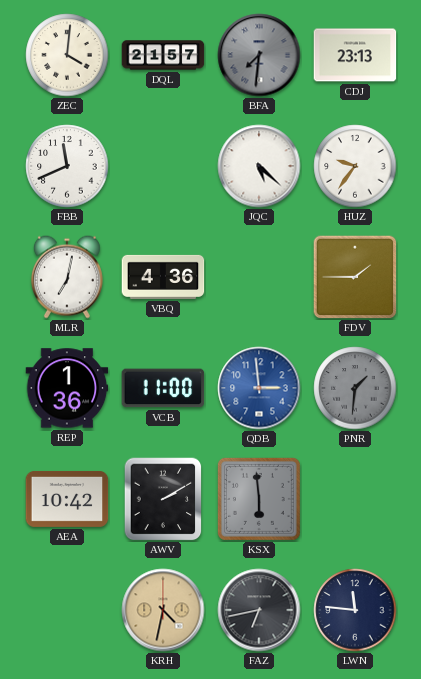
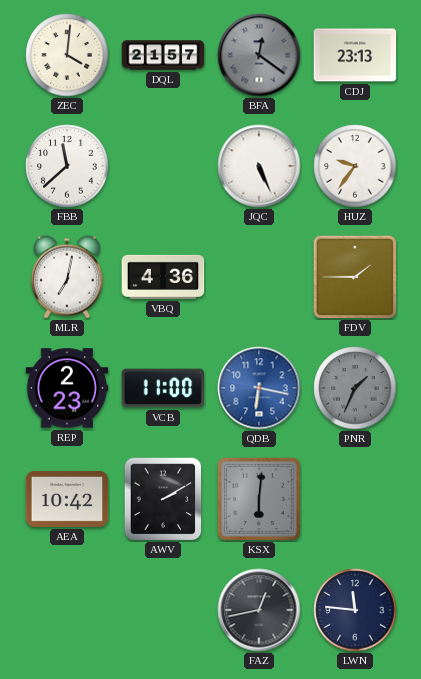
BFA: 7:31 -> 12:21 (259, 55)
FBB: 11:41 -> 11:38 (67, 166)
JQC: 5:22 -> 5:26 (259, 166)
REP: 1:36 -> 2:23 (67, 388)
QDB: 2:59 -> 6:17 (259, 388)
PNR: 1:31 -> 1:34 (355, 388)
KSX: 5:59 -> 6:01 (259, 499)
KRH: 4:32 -> none (163, 610)
FAZ: 6:43 -> 12:43 (259, 610)
